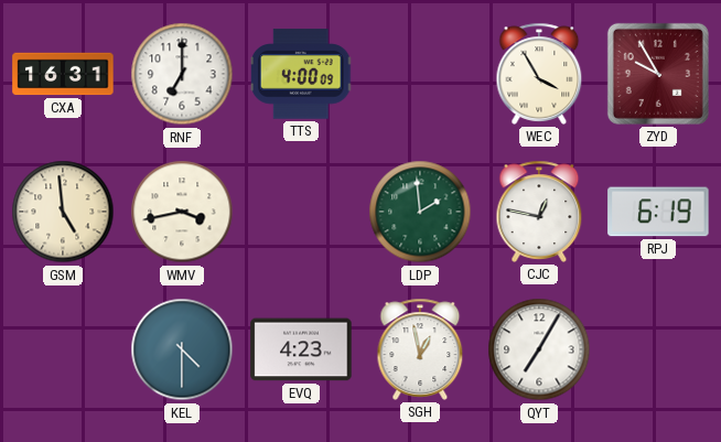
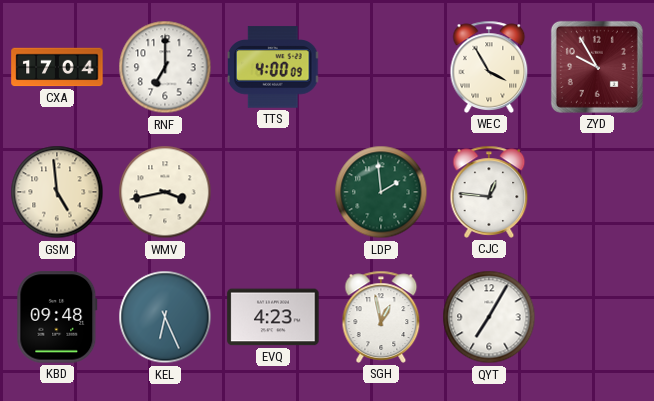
CXA: 16:31 -> 17:04 (57, 67)
CJC: 12:47 -> 12:46 (489, 192)
RPJ: 6:19 -> none (658, 212)
KBD: none -> 09:48 (57, 317)
KEL: 4:30 -> 6:26 (165, 317)
